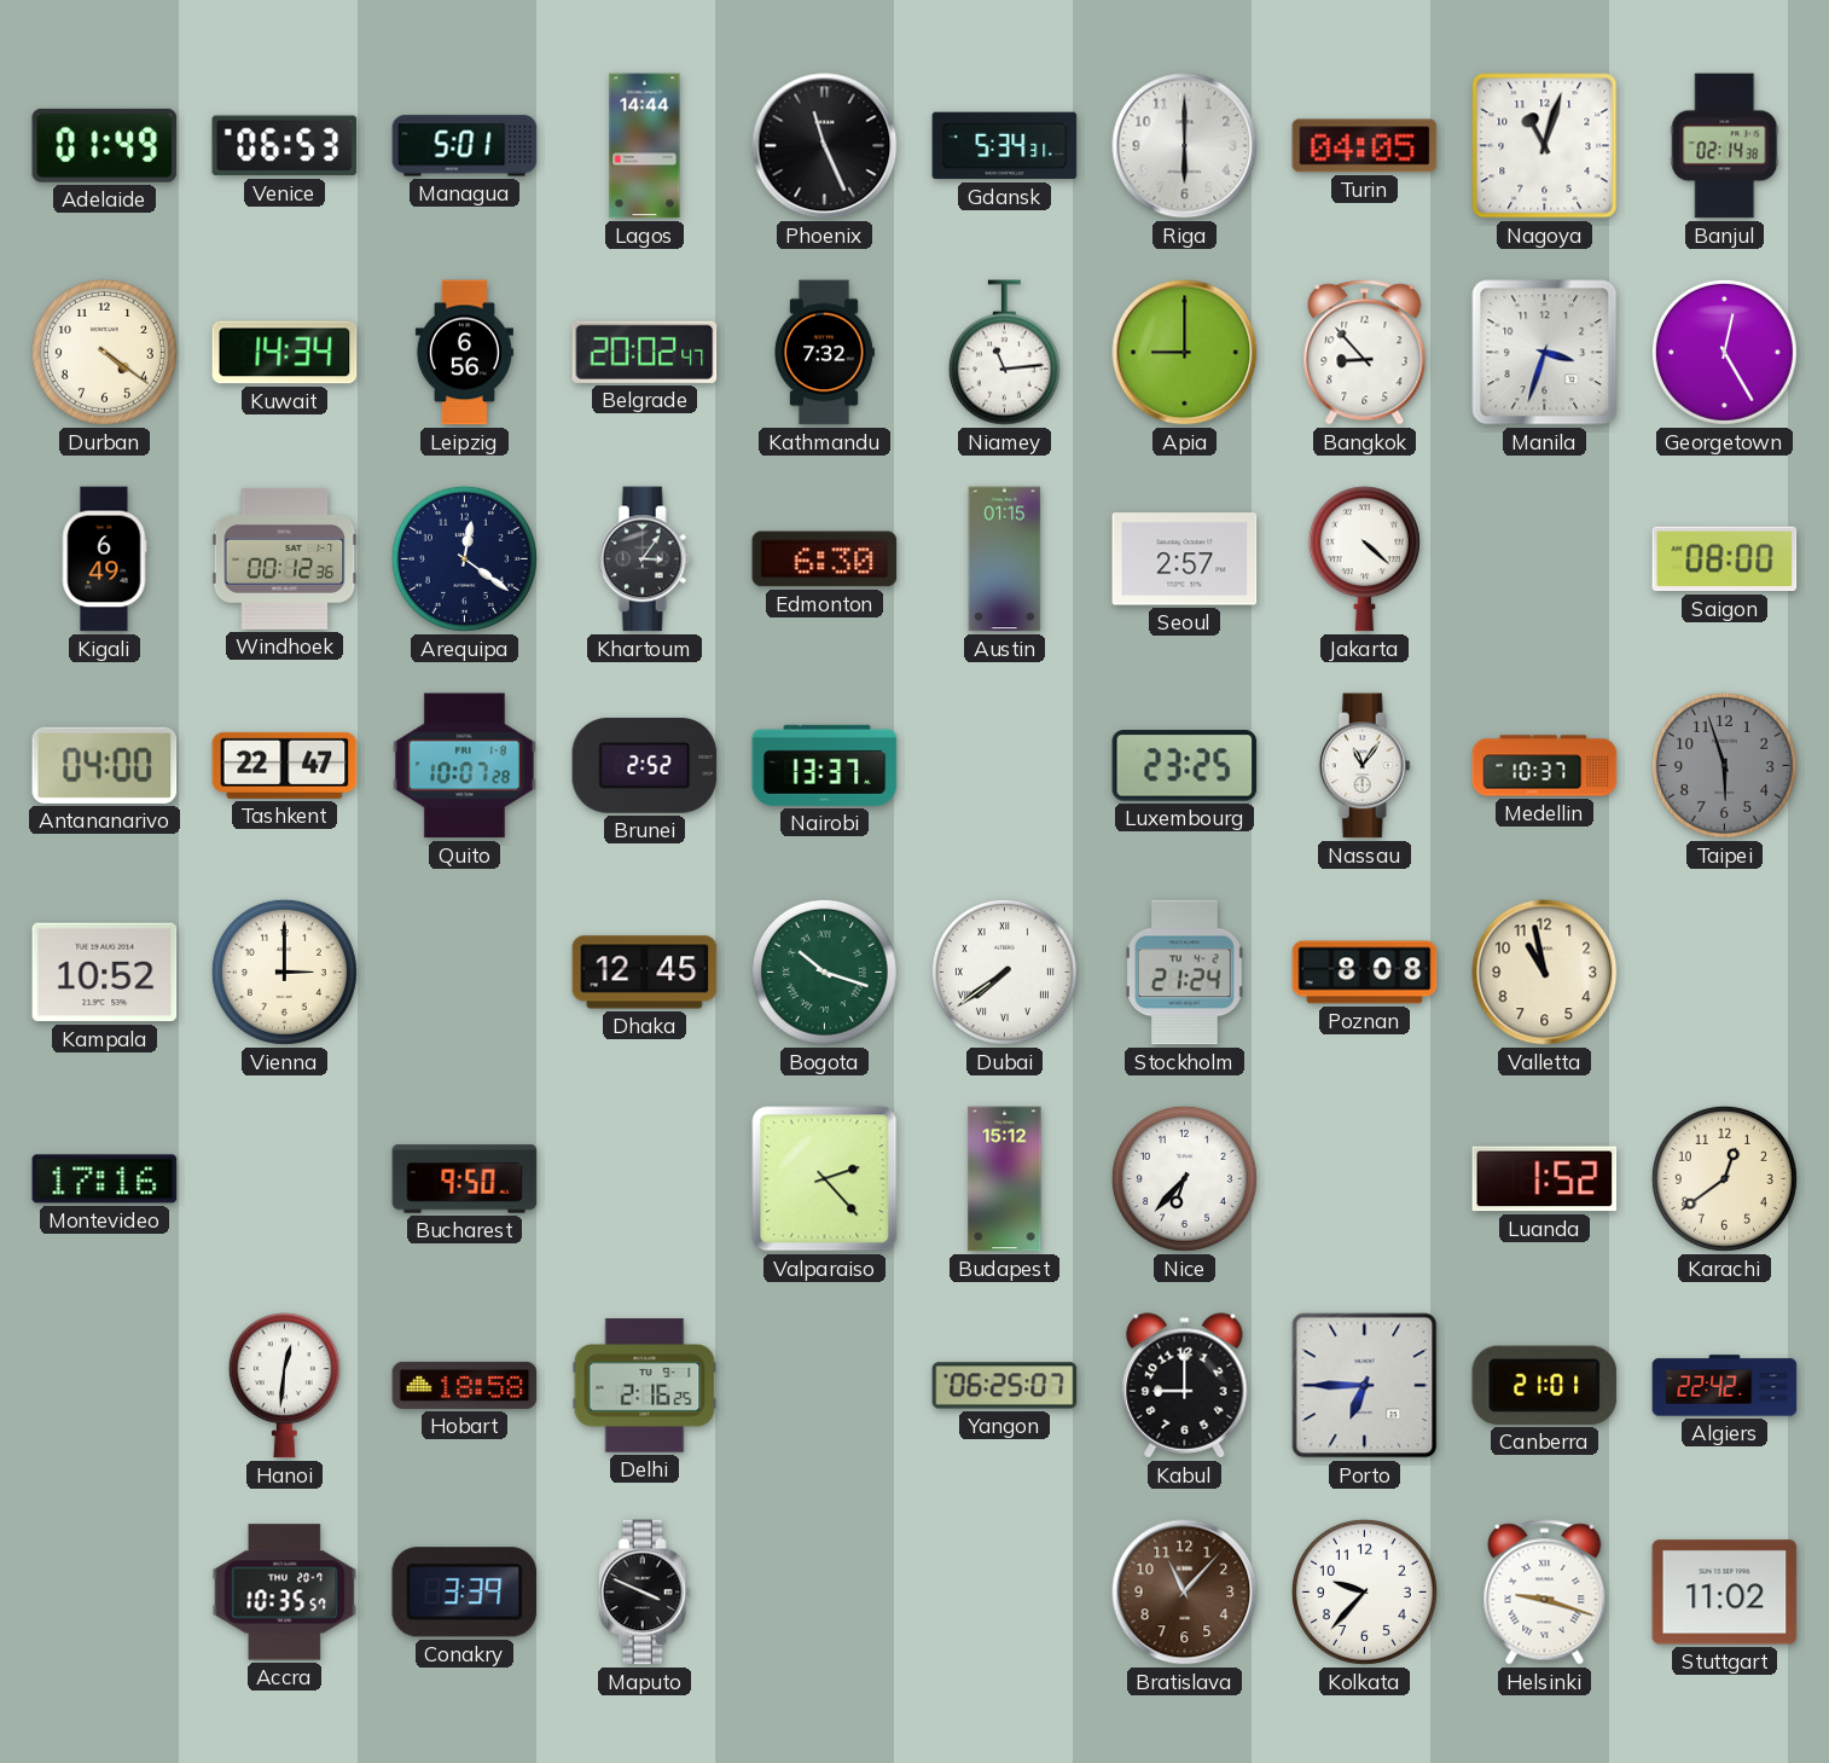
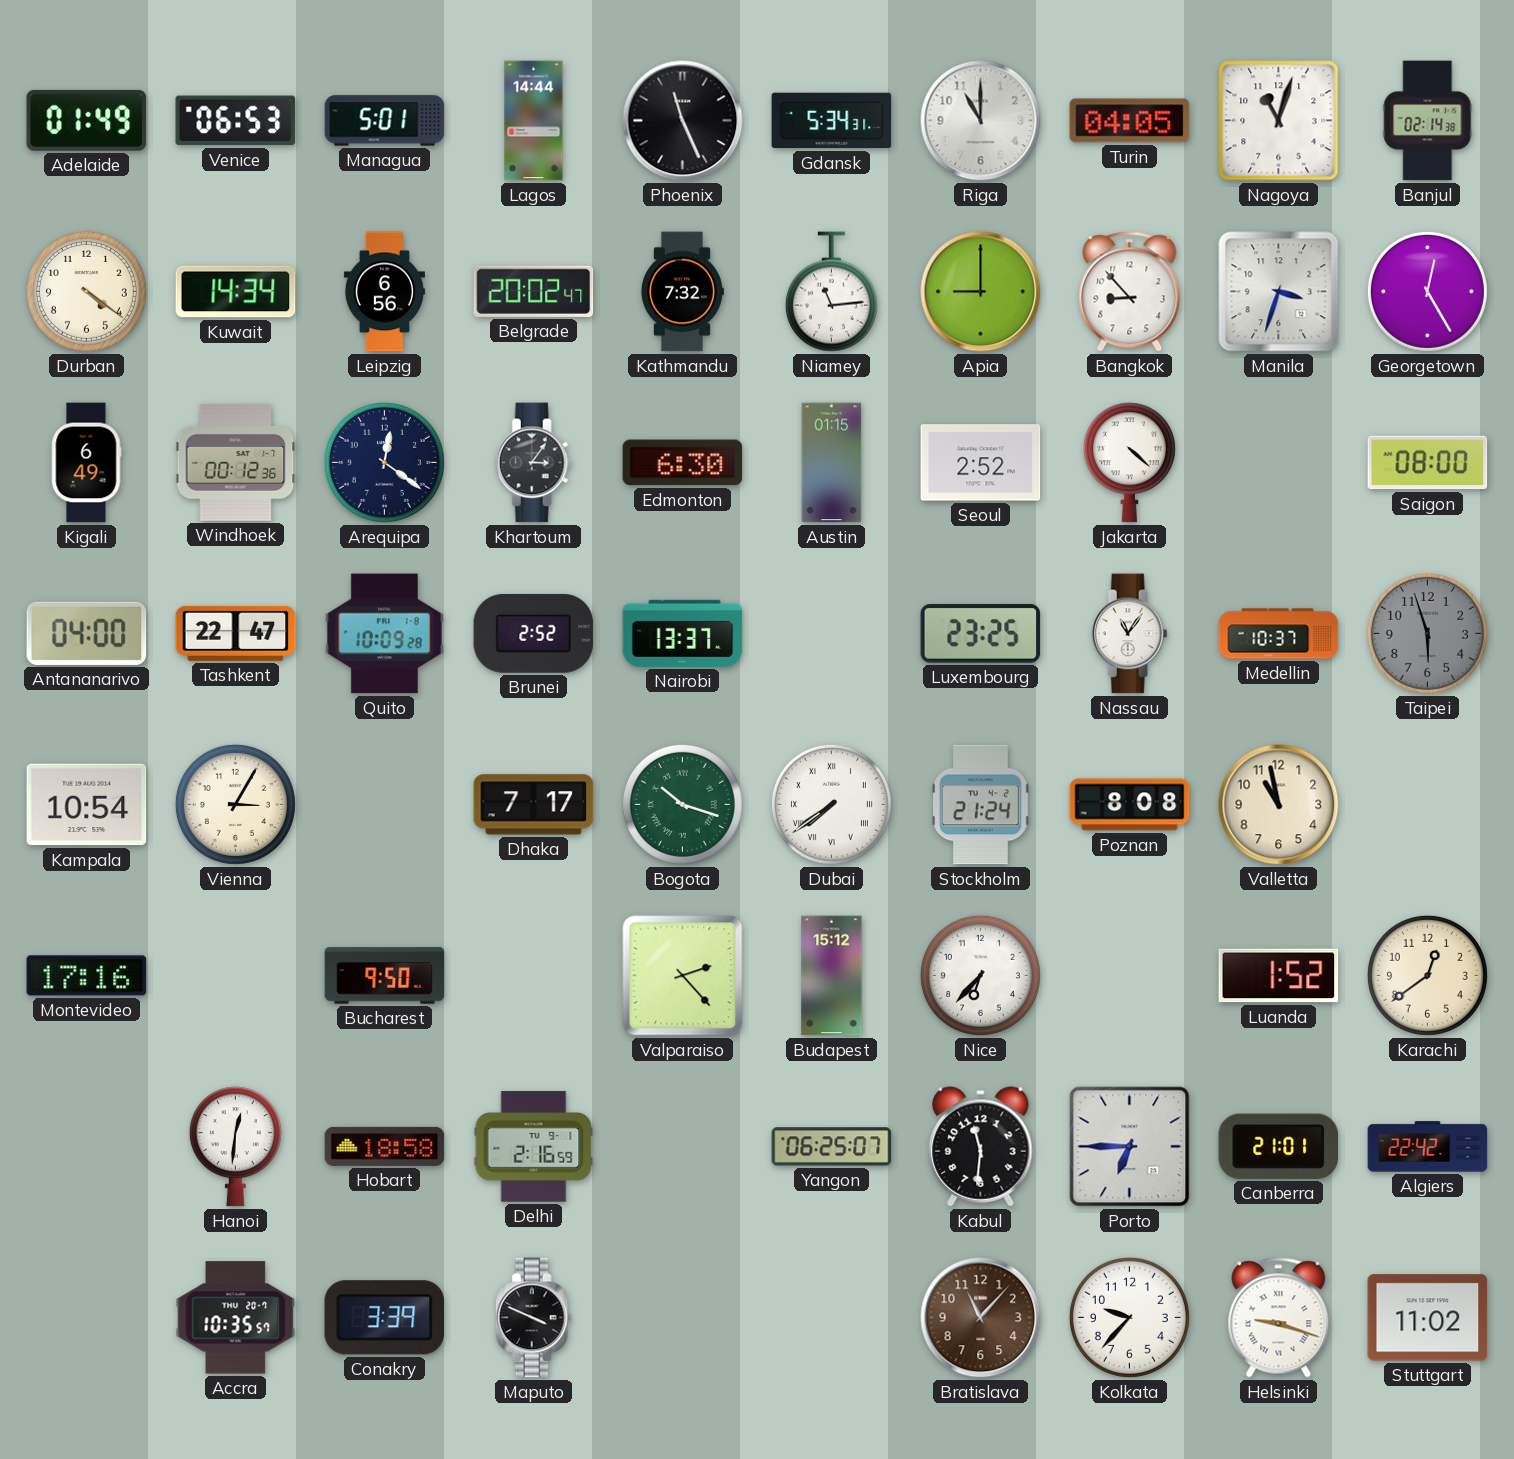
Riga: 6:00 -> 11:00 (981, 121)
Seoul: 2:57 -> 2:52 (981, 463)
Quito: 10:07 -> 10:09 (384, 634)
Kampala: 10:52 -> 10:54 (87, 805)
Vienna: 3:00 -> 3:05 (235, 804)
Dhaka: 12:45 -> 7:17 (534, 805)
Delhi: 2:16:25 -> 2:16:59 (534, 1147)
Kabul: 9:00 -> 11:31 (981, 1147)
